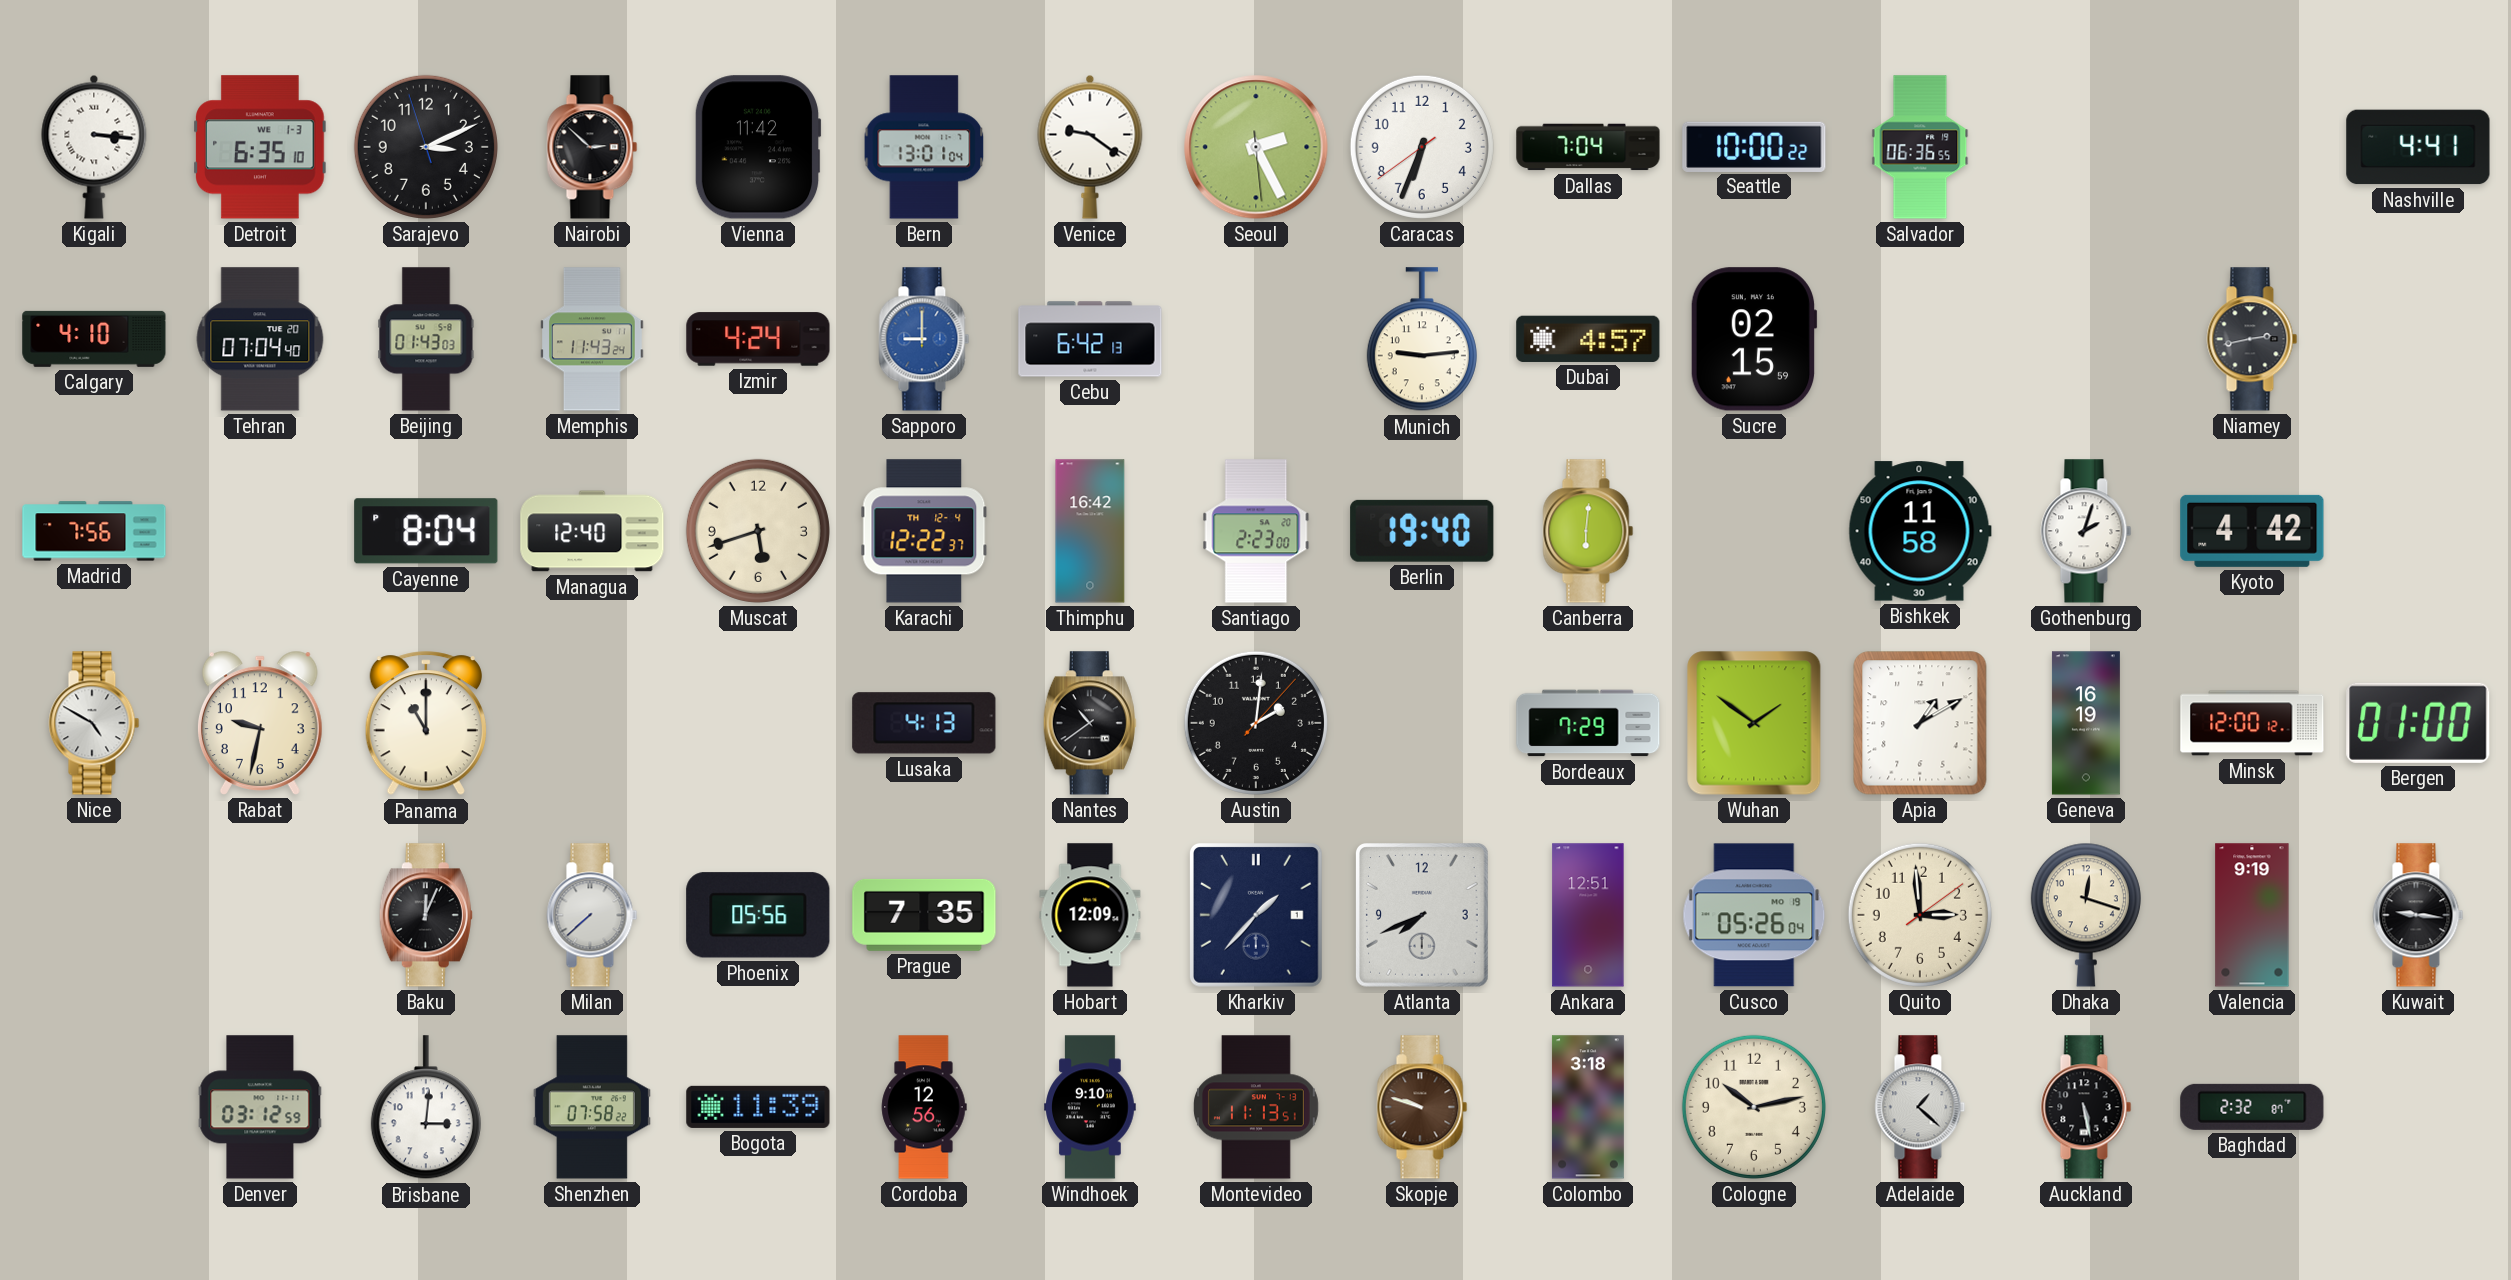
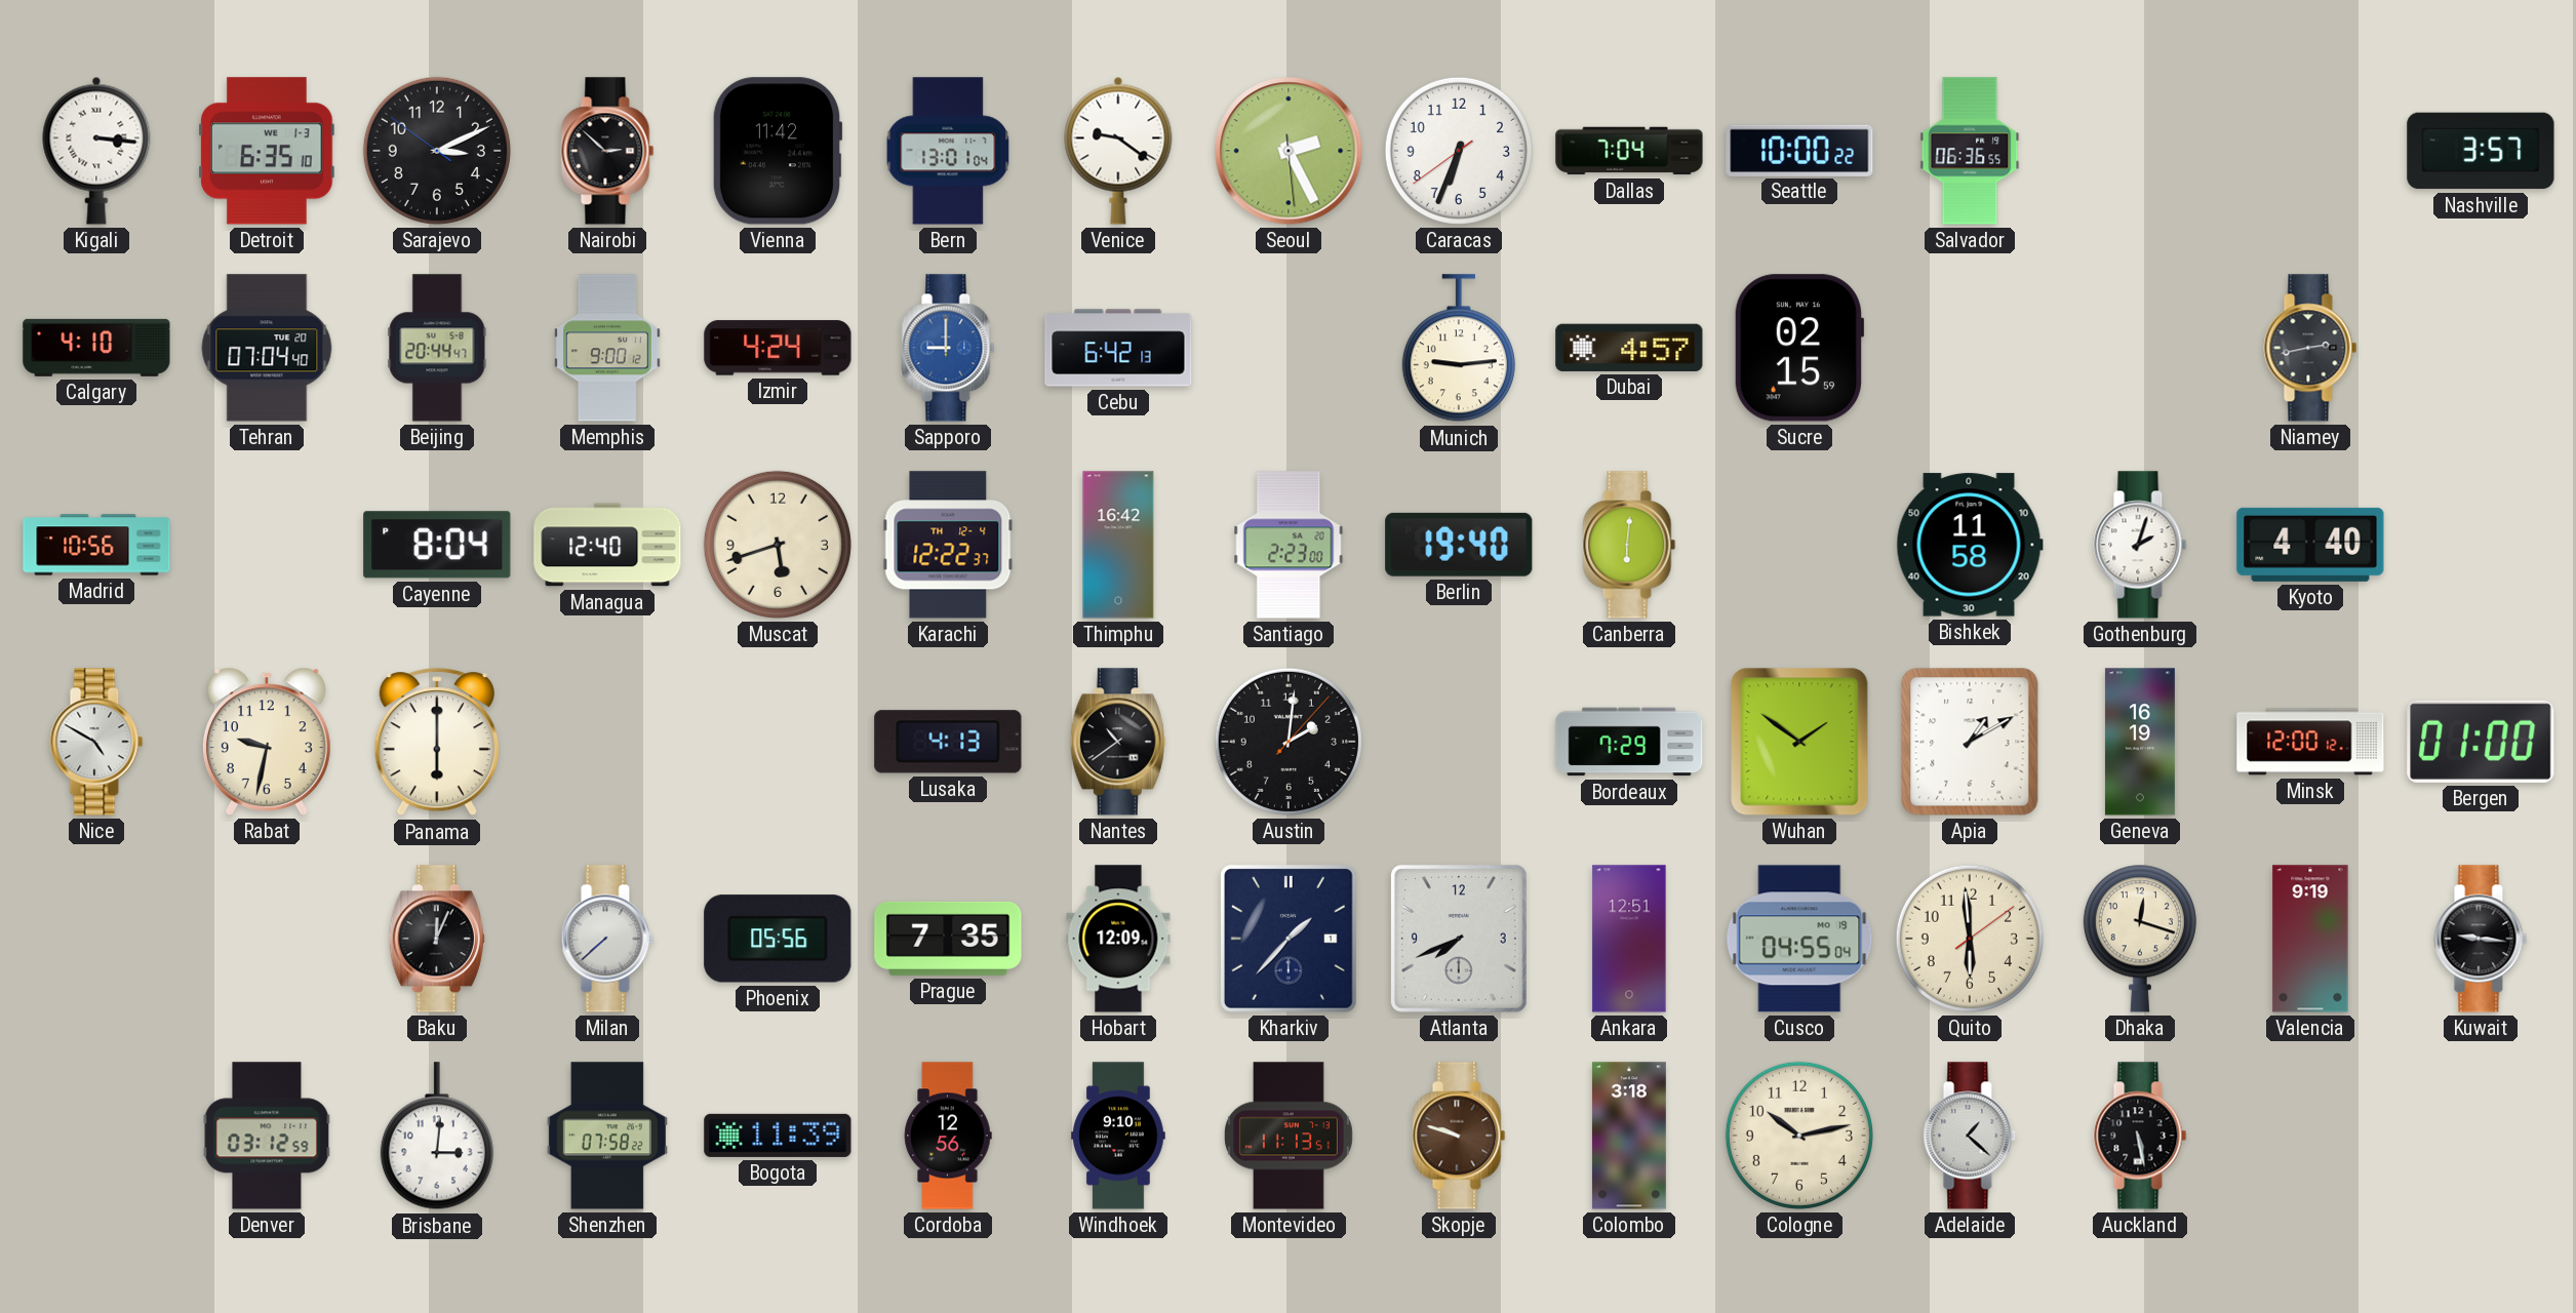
Sarajevo: 3:10:57 -> 3:10:51 (437, 151)
Nashville: 4:41 -> 3:57 (2481, 151)
Beijing: 01:43 -> 20:44 (437, 348)
Memphis: 11:43 -> 9:00 (608, 348)
Madrid: 7:56 -> 10:56 (96, 545)
Kyoto: 4:42 -> 4:40 (2310, 545)
Panama: 11:00 -> 6:00 (437, 743)
Cusco: 05:26 -> 04:55 (1799, 939)
Quito: 2:59 -> 5:59 (1970, 939)
Baghdad: 2:32 -> none (2252, 1107)
